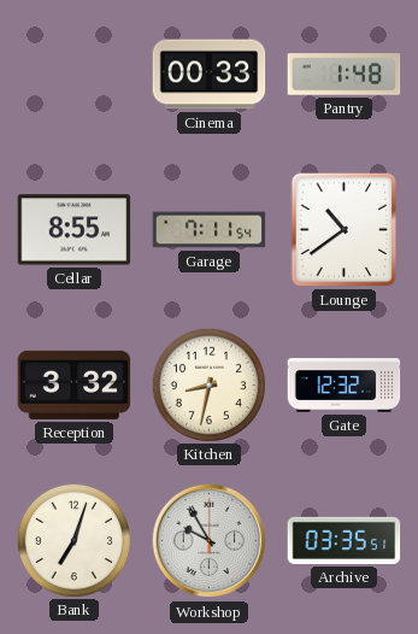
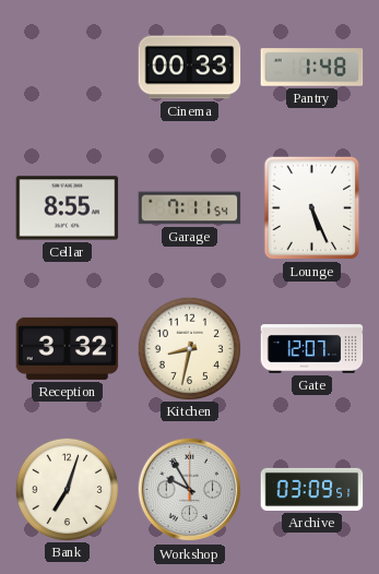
Lounge: 10:39 -> 5:26 (312, 208)
Gate: 12:32 -> 12:07 (312, 349)
Archive: 03:35 -> 03:09 (312, 489)
